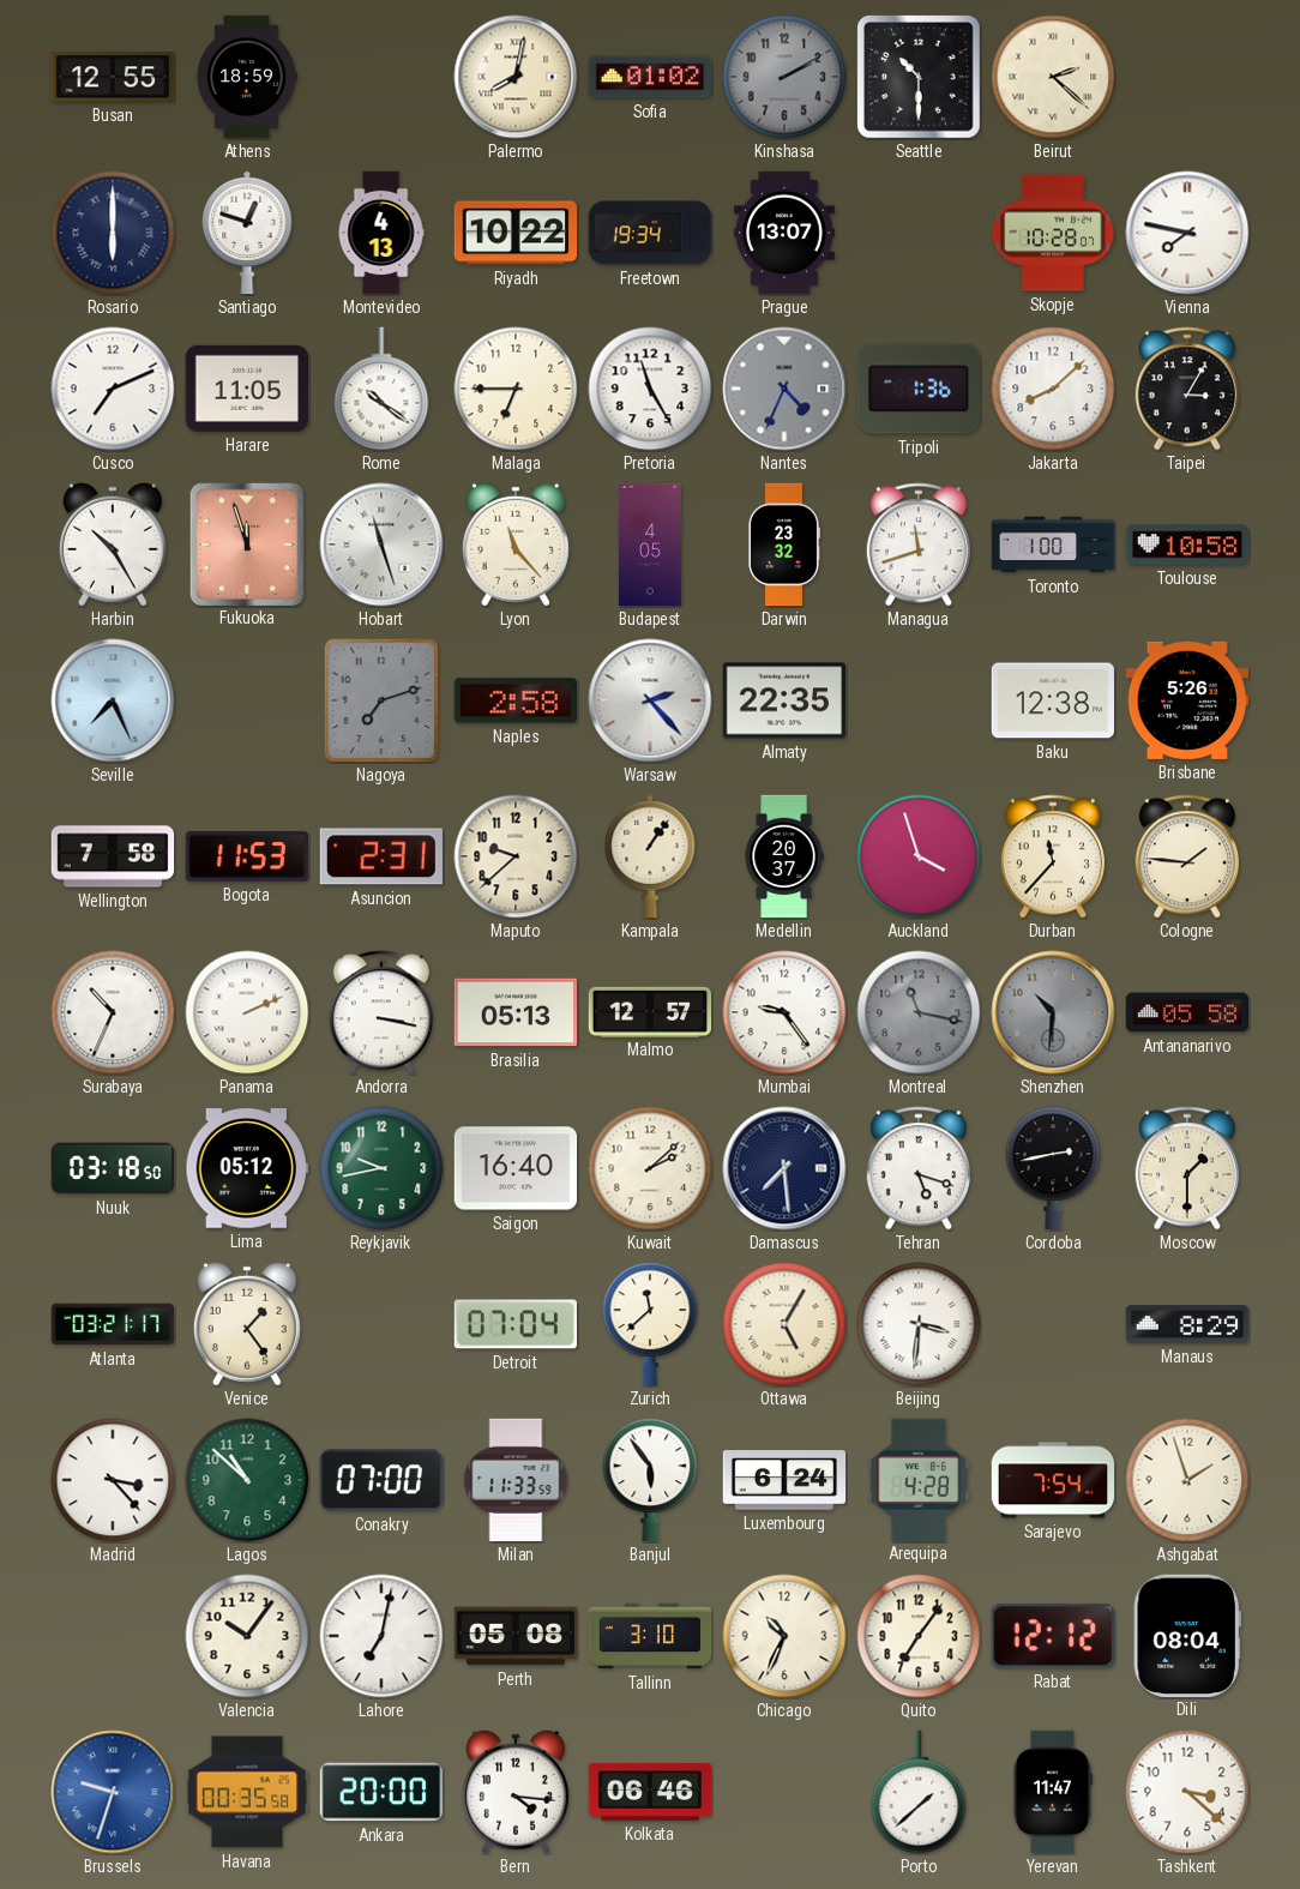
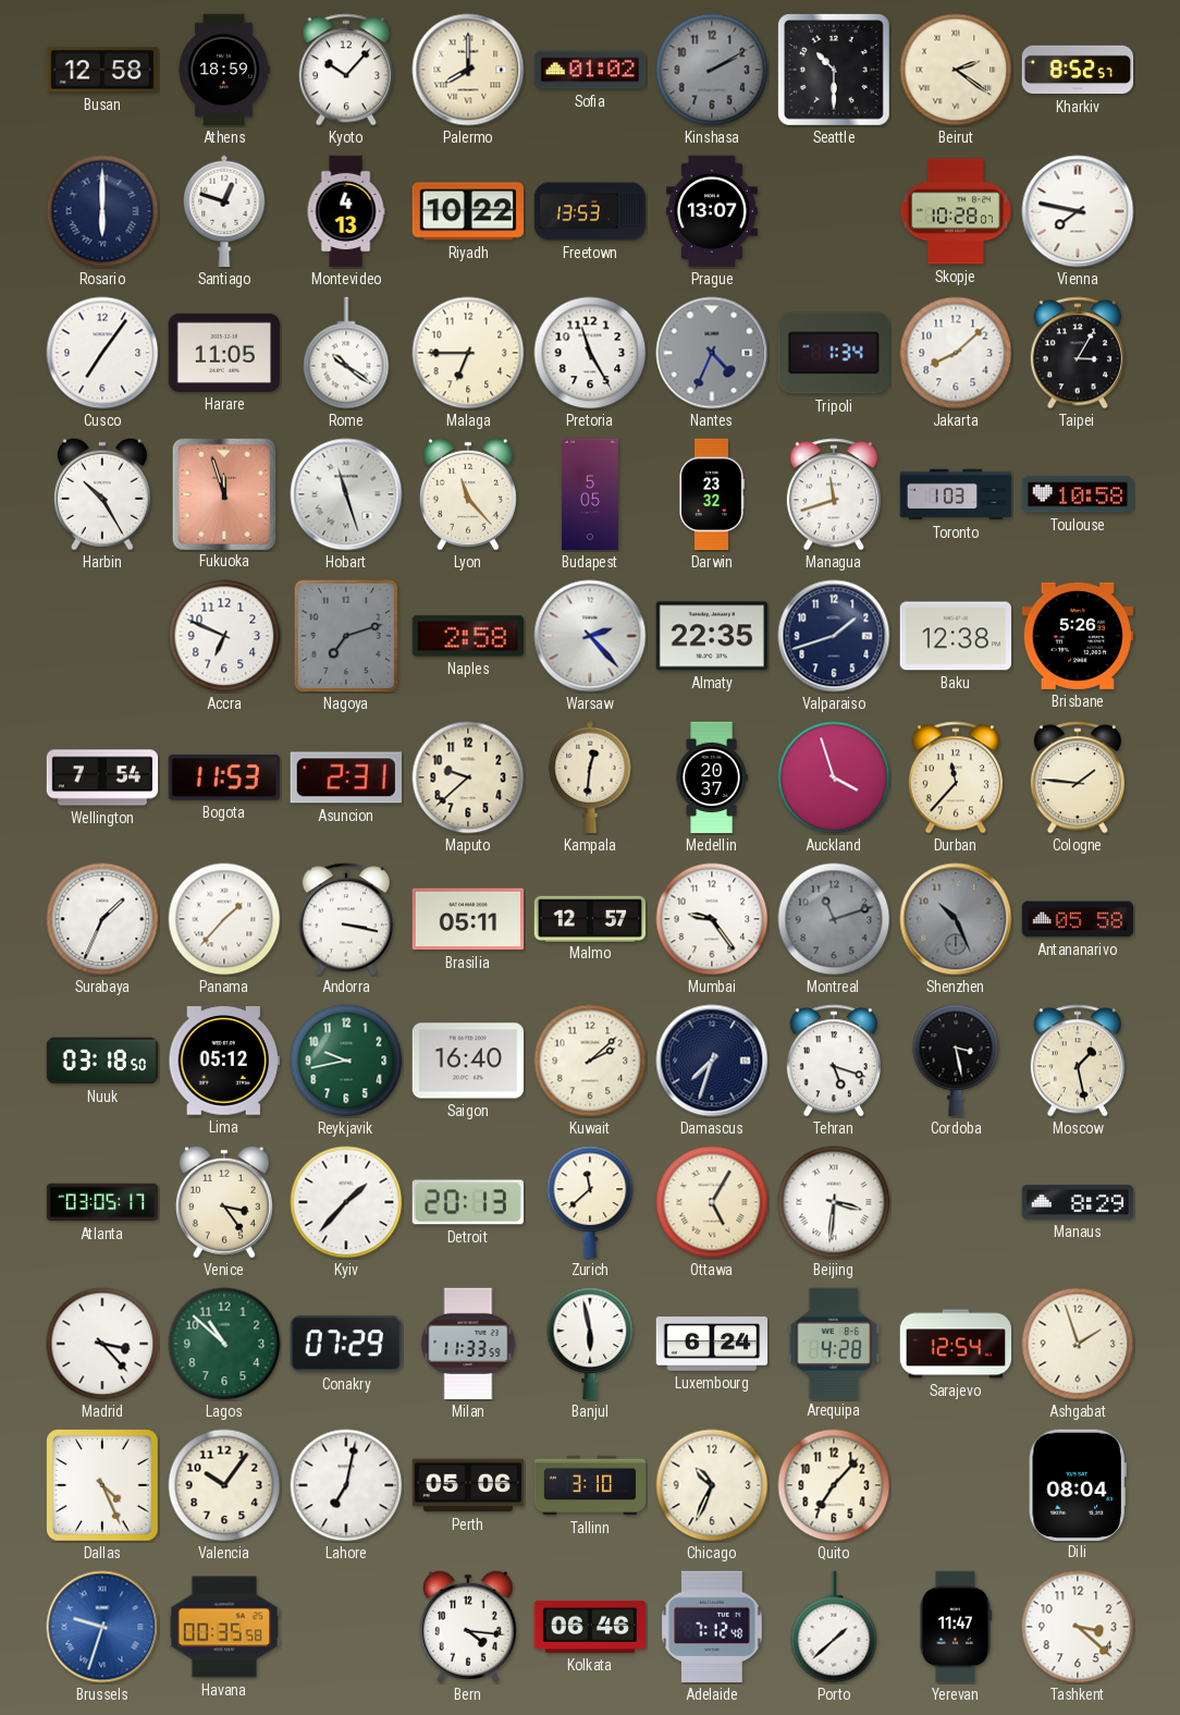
Busan: 12:55 -> 12:58 (102, 70)
Kyoto: none -> 10:07 (346, 70)
Palermo: 8:02 -> 8:00 (468, 70)
Beirut: 2:22 -> 2:21 (956, 70)
Kharkiv: none -> 8:52 (1078, 70)
Freetown: 19:34 -> 13:53 (590, 211)
Cusco: 7:11 -> 7:06 (102, 353)
Tripoli: 1:36 -> 1:34 (834, 353)
Budapest: 4:05 -> 5:05 (590, 494)
Toronto: 1:00 -> 1:03 (956, 494)
Seville: 7:26 -> none (113, 700)
Accra: none -> 6:49 (224, 636)
Valparaiso: none -> 1:42 (834, 636)
Wellington: 7:58 -> 7:54 (102, 777)
Kampala: 1:06 -> 12:31 (590, 777)
Surabaya: 10:34 -> 1:34 (102, 919)
Panama: 2:11 -> 1:37 (224, 919)
Brasilia: 05:13 -> 05:11 (468, 919)
Montreal: 11:17 -> 11:12 (834, 919)
Shenzhen: 10:31 -> 10:26 (956, 919)
Damascus: 7:29 -> 7:33 (712, 1061)
Cordoba: 2:43 -> 3:28 (956, 1061)
Moscow: 1:30 -> 1:28 (1078, 1061)
Atlanta: 03:21 -> 03:05 (102, 1202)
Venice: 1:24 -> 3:24 (224, 1202)
Kyiv: none -> 1:37 (346, 1202)
Detroit: 07:04 -> 20:13 (467, 1202)
Conakry: 07:00 -> 07:29 (346, 1344)
Banjul: 5:54 -> 5:58 (590, 1344)
Sarajevo: 7:54 -> 12:54 (956, 1344)
Dallas: none -> 4:26 (103, 1486)
Perth: 05:08 -> 05:06 (468, 1485)
Quito: 7:06 -> 7:07 (834, 1485)
Rabat: 12:12 -> none (1053, 1636)
Ankara: 20:00 -> none (380, 1792)
Adelaide: none -> 7:12 (712, 1627)
